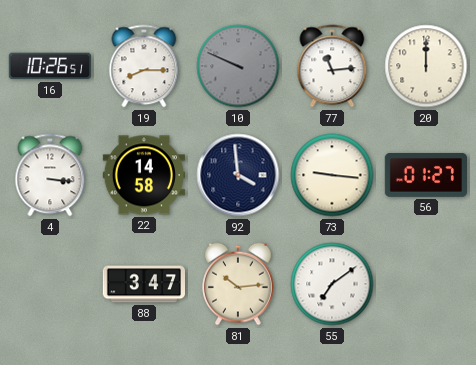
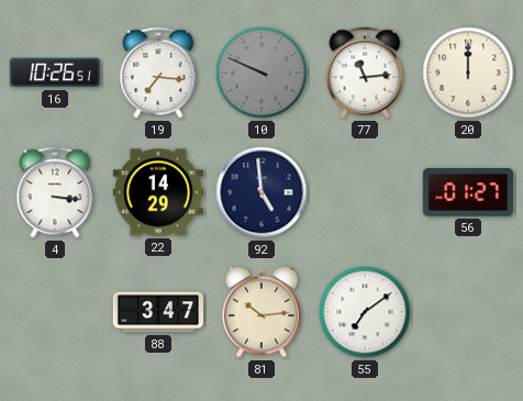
19: 8:15 -> 7:16 (158, 73)
22: 14:58 -> 14:29 (157, 192)
92: 3:59 -> 4:59 (261, 192)
73: 9:16 -> none (332, 175)
